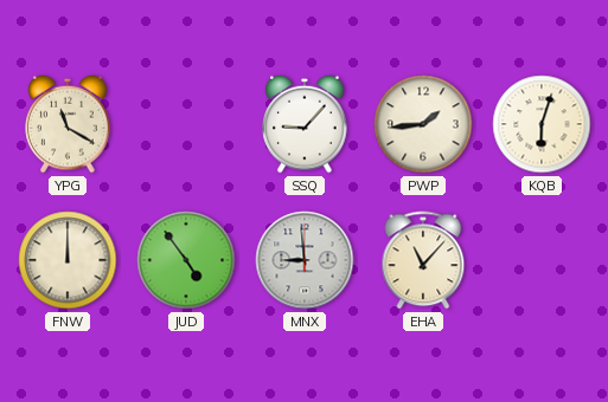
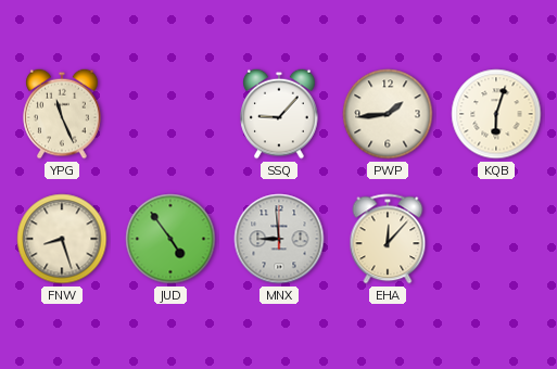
YPG: 11:20 -> 11:26 (62, 114)
FNW: 12:00 -> 8:27 (62, 239)
EHA: 11:07 -> 12:07 (388, 239)
